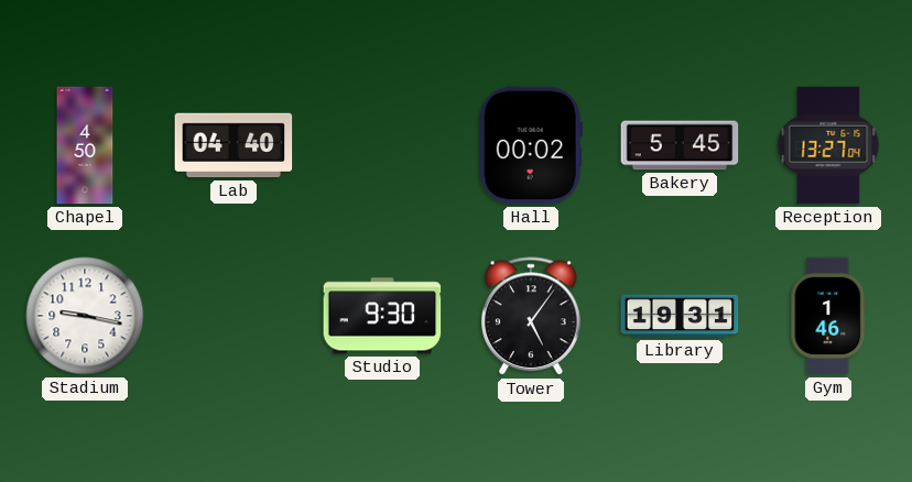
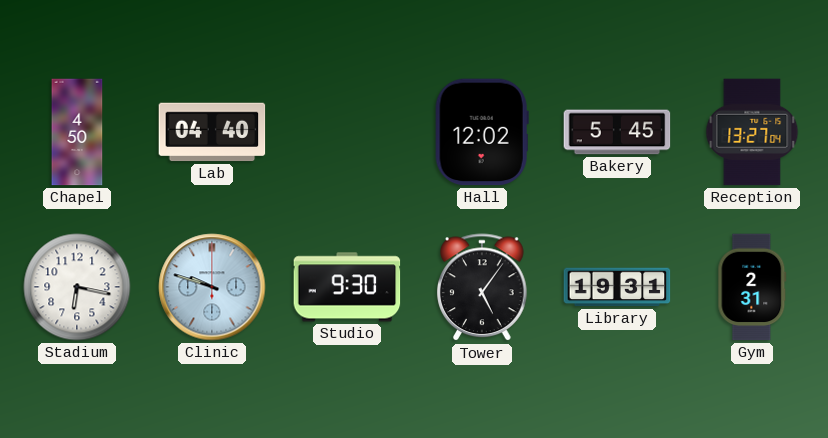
Hall: 00:02 -> 12:02 (482, 132)
Stadium: 9:17 -> 6:17 (77, 287)
Clinic: none -> 9:48 (212, 287)
Gym: 1:46 -> 2:31 (752, 287)
